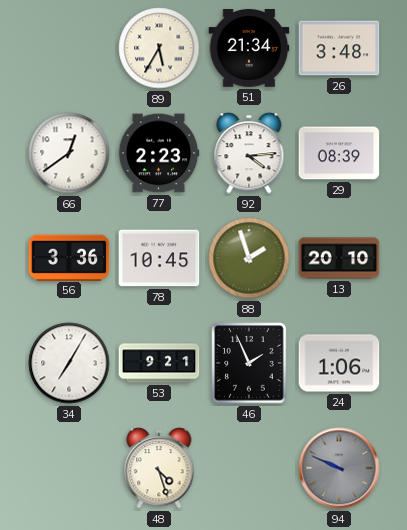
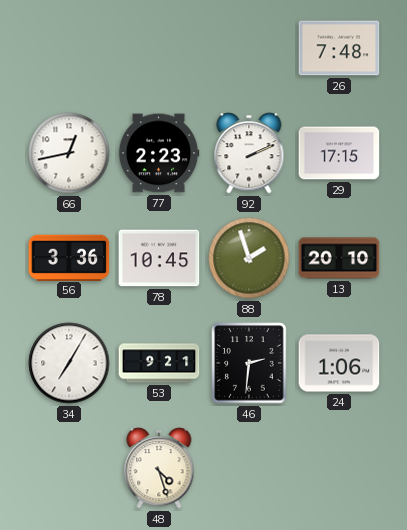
89: 5:35 -> none (159, 48)
51: 21:34 -> none (249, 48)
26: 3:48 -> 7:48 (339, 48)
66: 12:39 -> 12:43 (69, 153)
92: 4:14 -> 2:11 (249, 153)
29: 08:39 -> 17:15 (339, 153)
46: 1:56 -> 2:31 (249, 363)
94: 9:49 -> none (339, 468)
